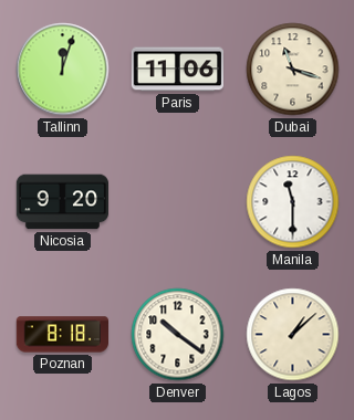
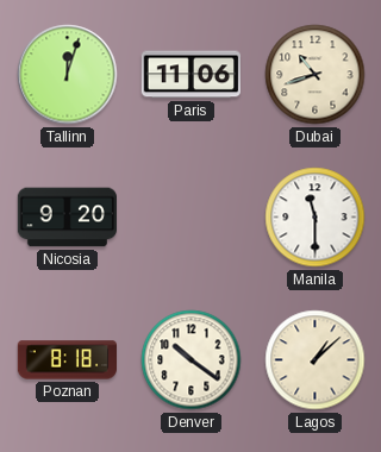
Dubai: 11:18 -> 10:42 (316, 75)
